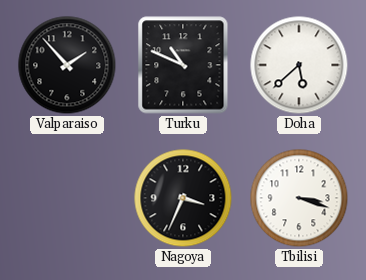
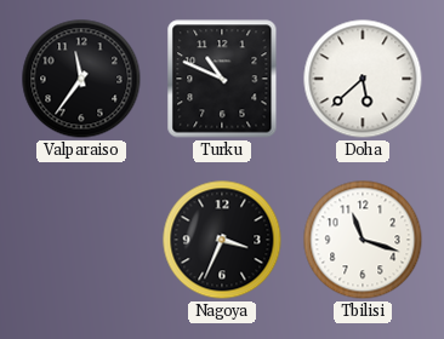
Valparaiso: 1:53 -> 11:36 (81, 79)
Tbilisi: 3:18 -> 11:18 (363, 240)
